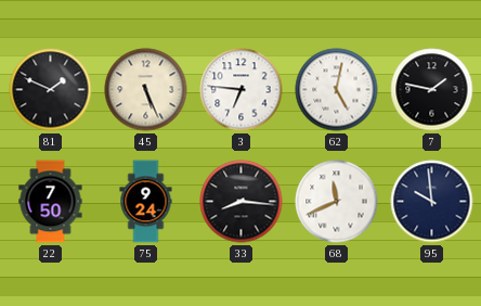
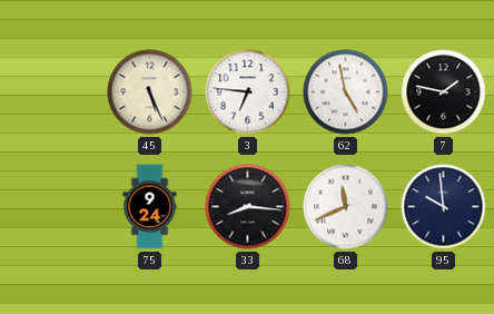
81: 1:49 -> none (51, 90)
62: 5:02 -> 4:58 (346, 92)
22: 7:50 -> none (51, 202)
